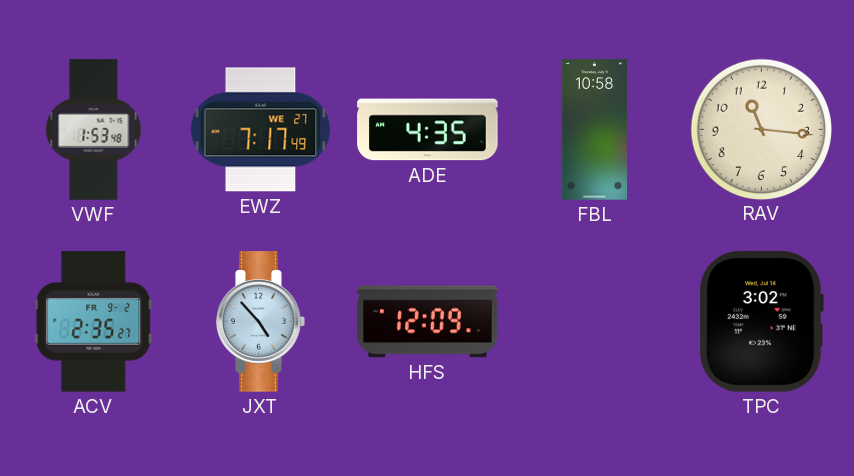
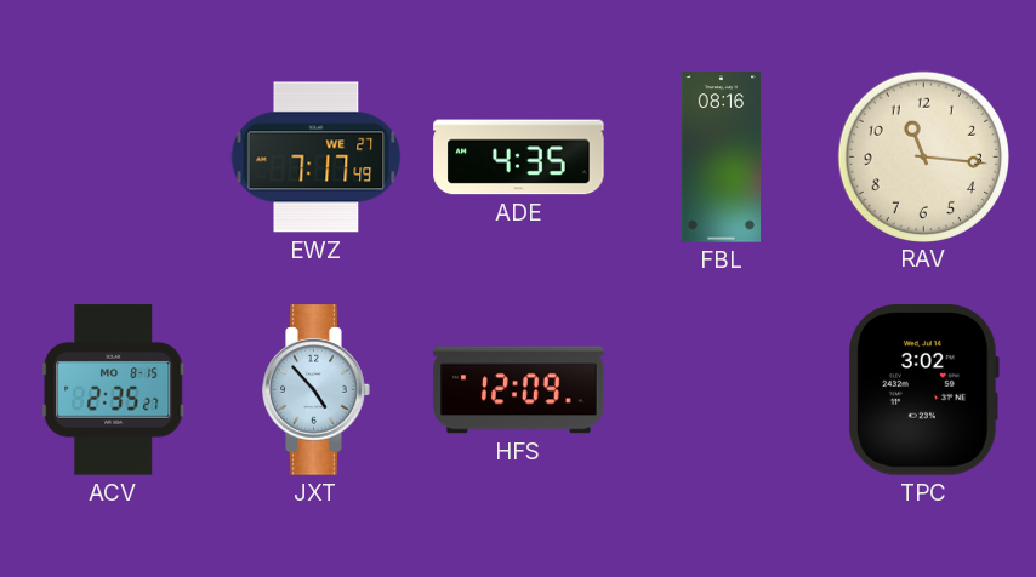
VWF: 1:53 -> none (94, 130)
FBL: 10:58 -> 08:16 (722, 158)
ACV date: FR 9-2 -> MO 8-15 (114, 390)
